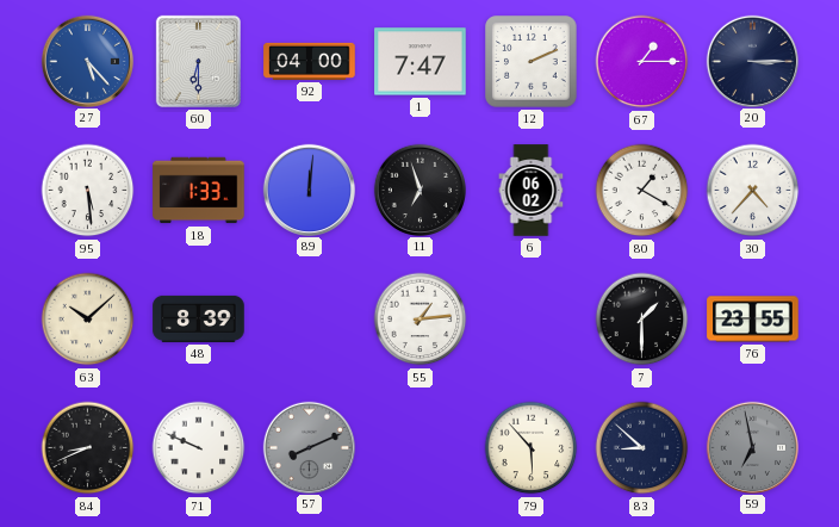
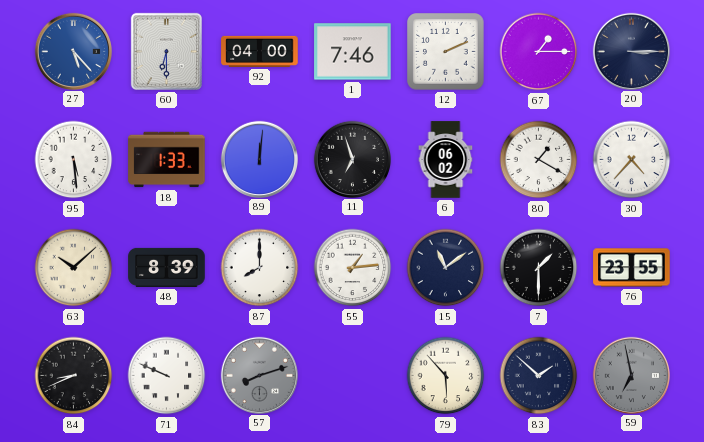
1: 7:47 -> 7:46 (353, 52)
87: none -> 8:00 (260, 268)
15: none -> 11:09 (446, 268)
57: 8:11 -> 8:12 (259, 375)
83: 8:52 -> 1:52 (539, 376)
